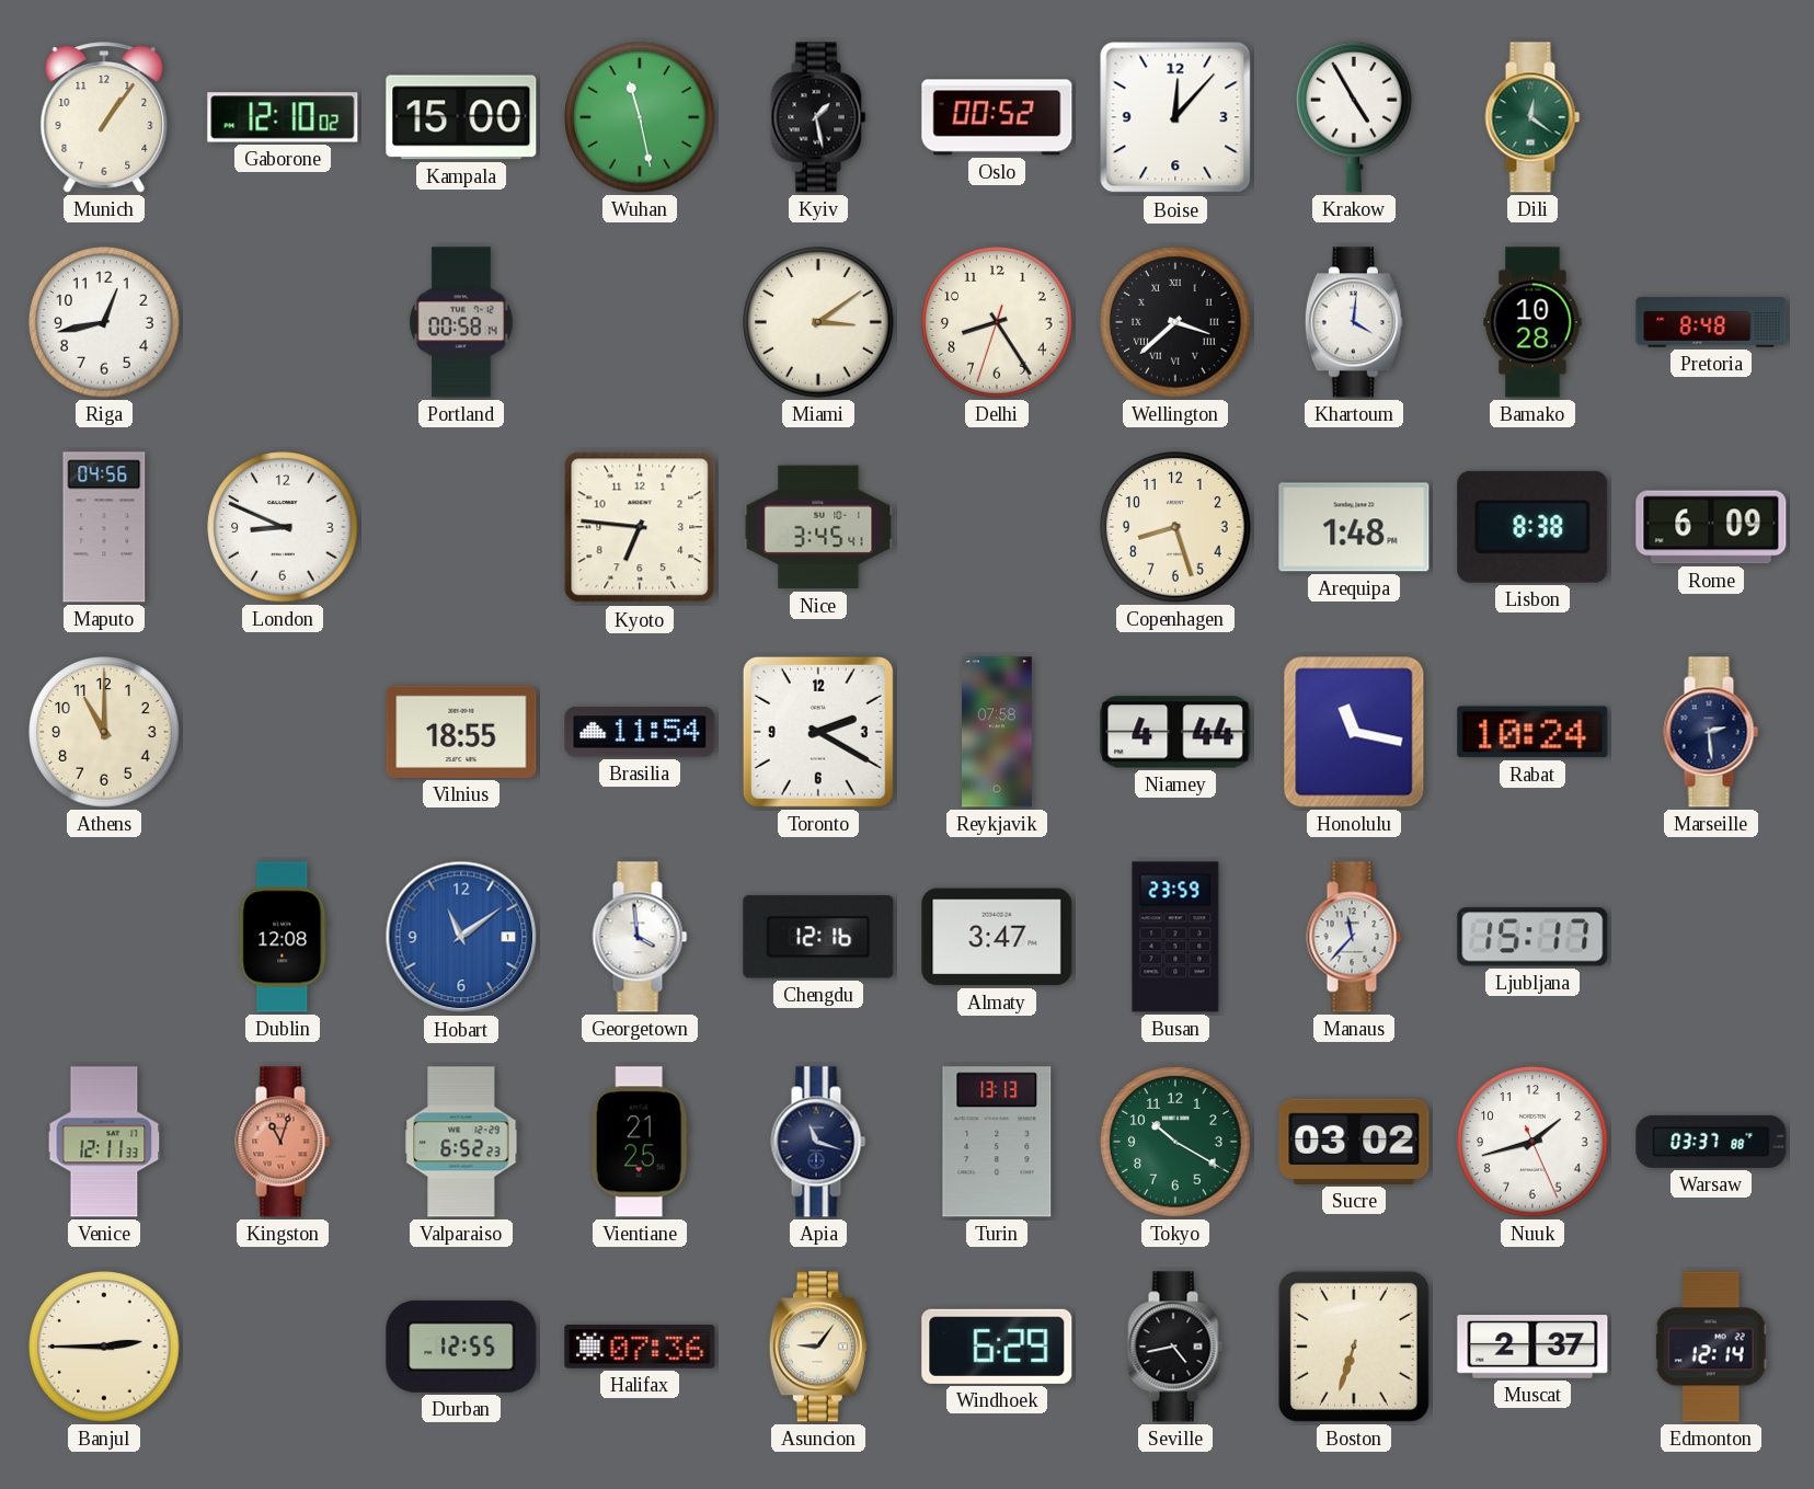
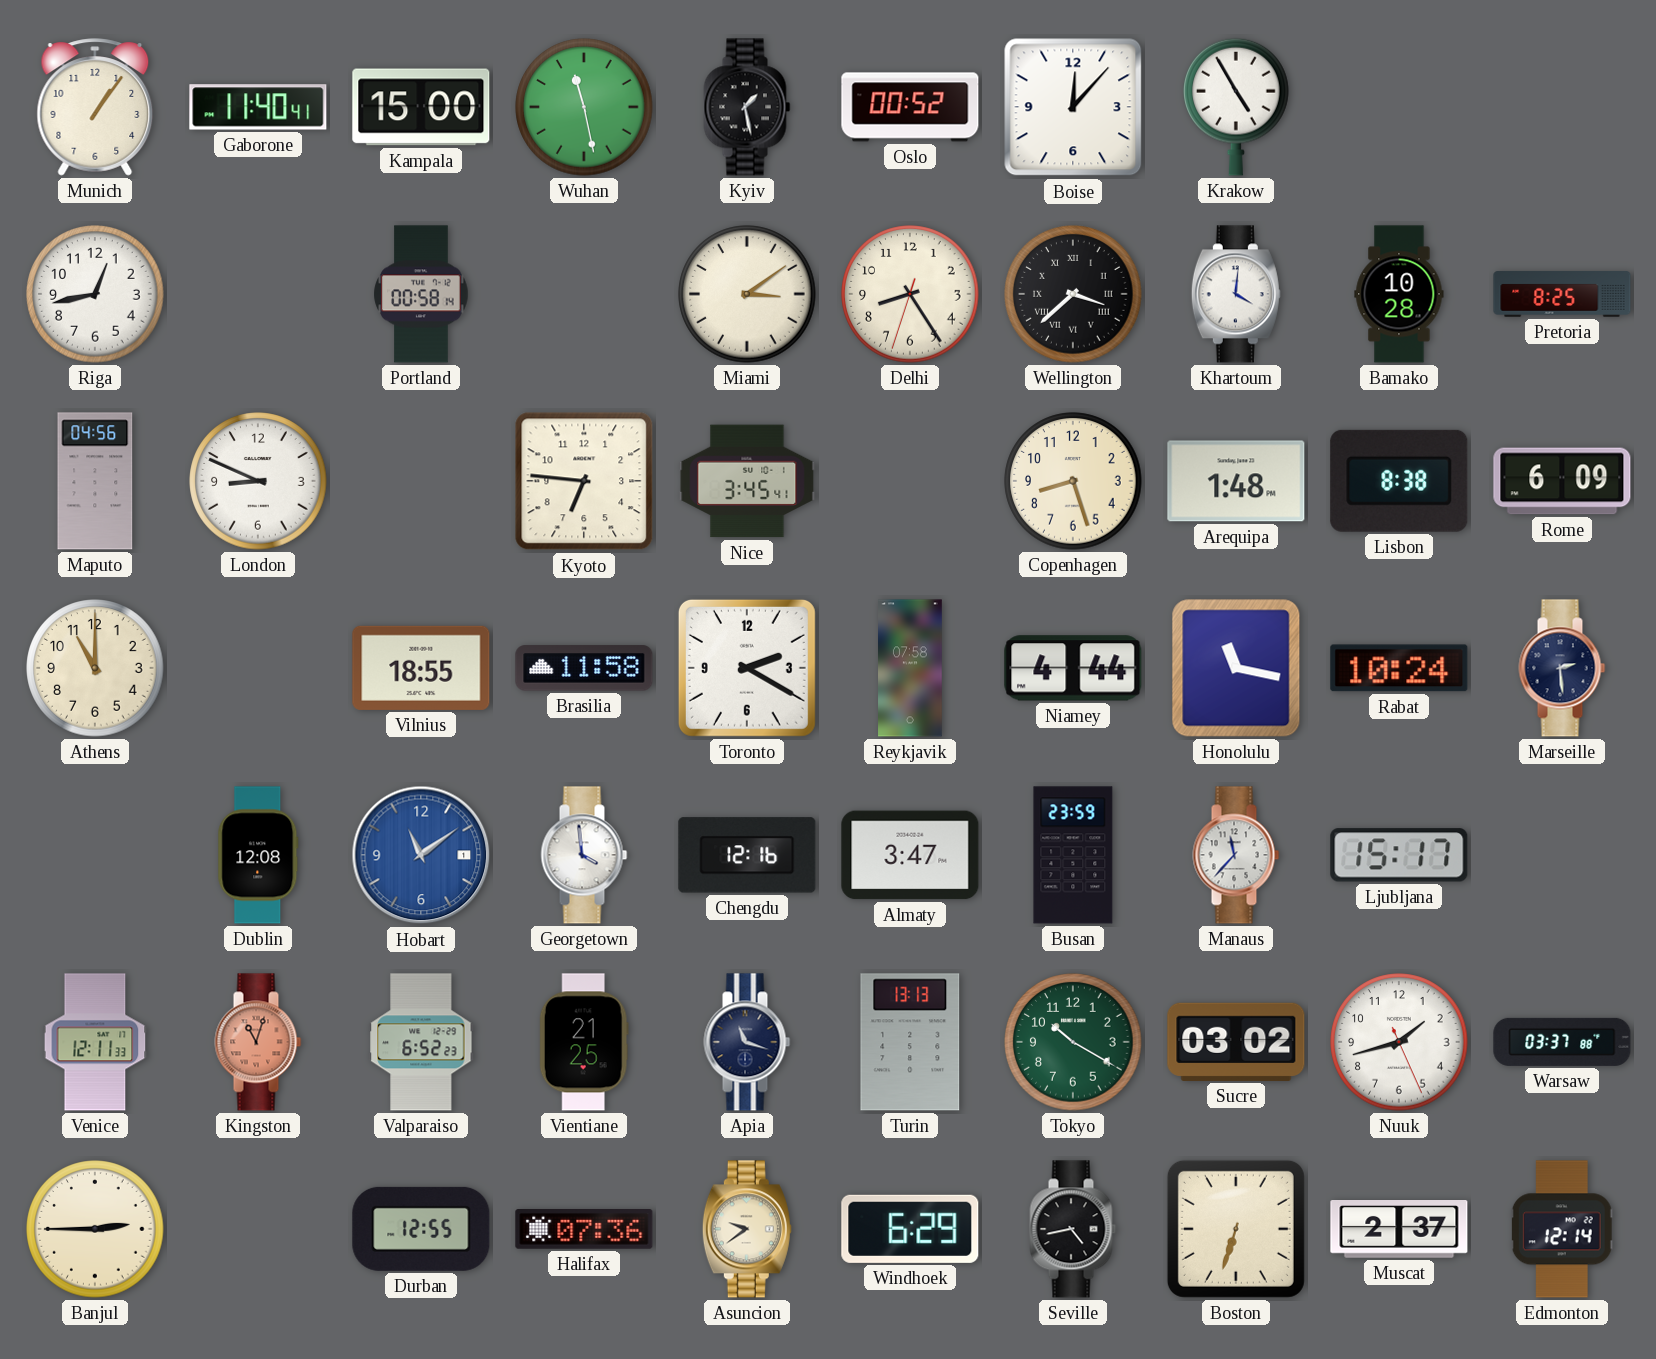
Gaborone: 12:10 -> 11:40 (258, 107)
Dili: 12:21 -> none (1532, 117)
Pretoria: 8:48 -> 8:25 (1562, 294)
Brasilia: 11:54 -> 11:58 (584, 668)
Asuncion: 9:06 -> 9:39 (747, 1229)
